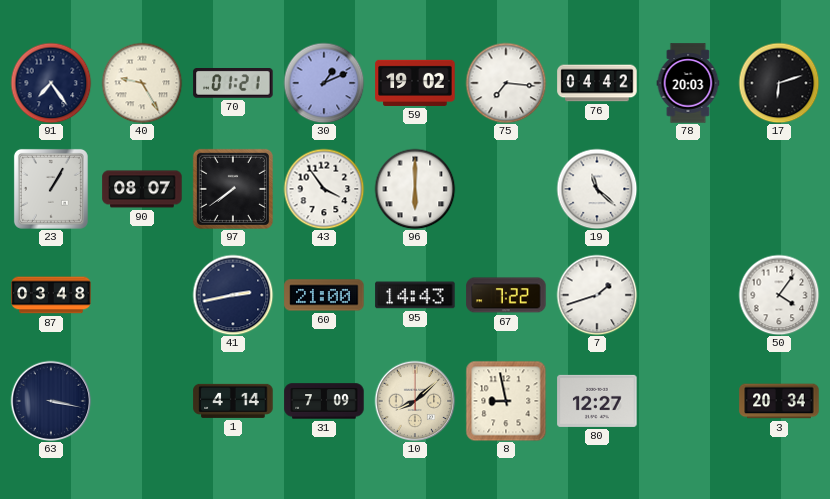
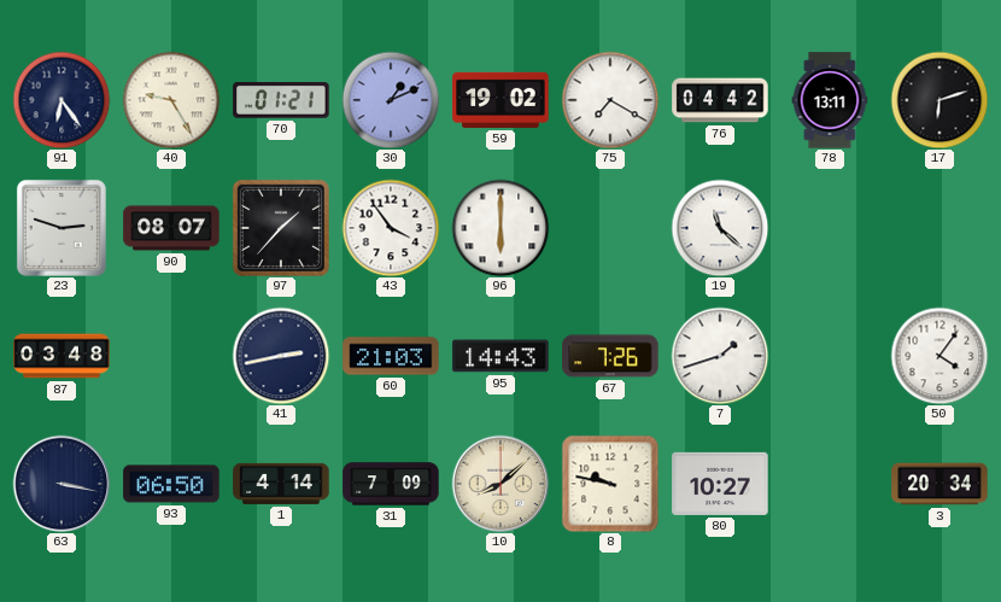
91: 7:24 -> 6:24 (62, 100)
75: 7:16 -> 7:20 (610, 100)
78: 20:03 -> 13:11 (830, 100)
23: 1:05 -> 2:48 (62, 228)
97: 7:39 -> 1:37 (281, 228)
60: 21:00 -> 21:03 (391, 356)
67: 7:22 -> 7:26 (610, 356)
93: none -> 06:50 (171, 484)
8: 8:58 -> 9:47 (610, 484)
80: 12:27 -> 10:27 (720, 484)
